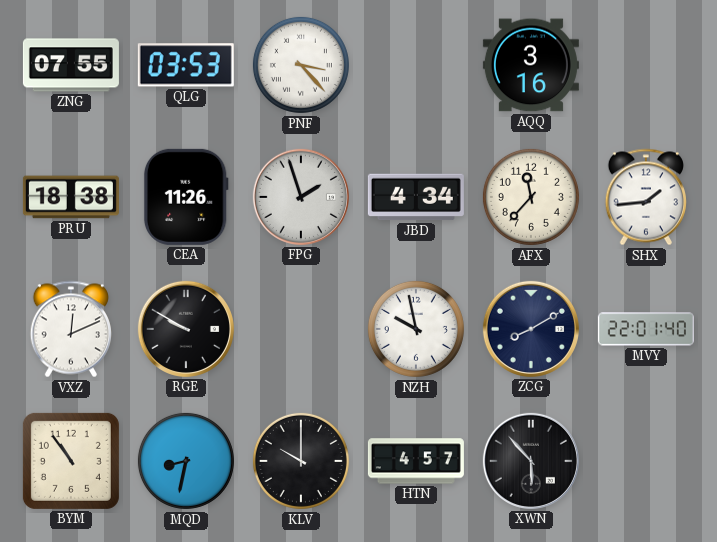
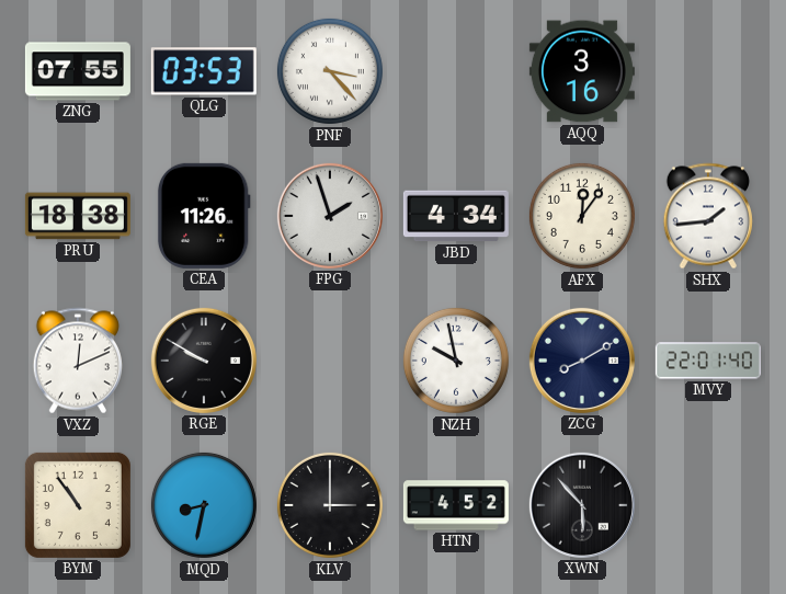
AFX: 11:37 -> 12:06 (582, 216)
KLV: 10:00 -> 3:00 (330, 505)
HTN: 4:57 -> 4:52 (456, 505)
